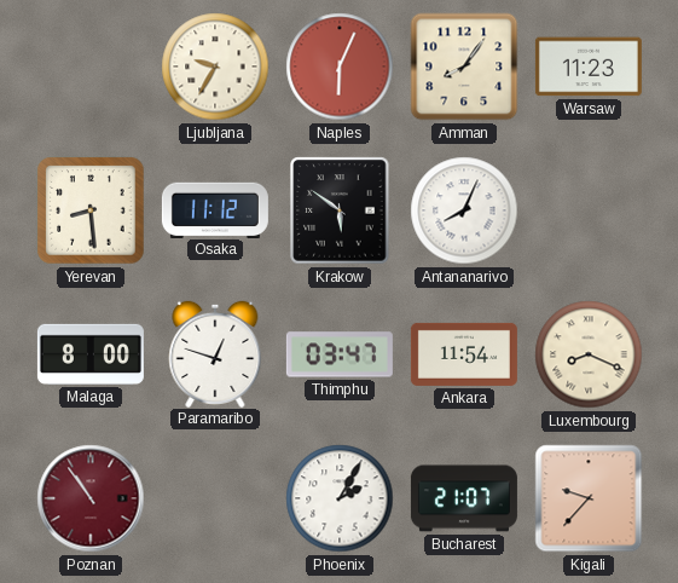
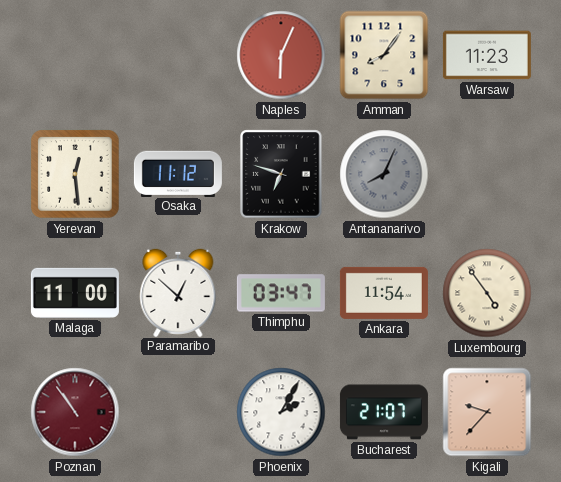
Ljubljana: 9:35 -> none (215, 67)
Yerevan: 8:29 -> 12:29 (75, 174)
Krakow: 5:51 -> 6:48 (281, 174)
Antananarivo dial: white -> grey (384, 174)
Malaga: 8:00 -> 11:00 (75, 293)
Paramaribo: 12:48 -> 12:52 (178, 292)
Luxembourg: 8:19 -> 4:54 (487, 293)
